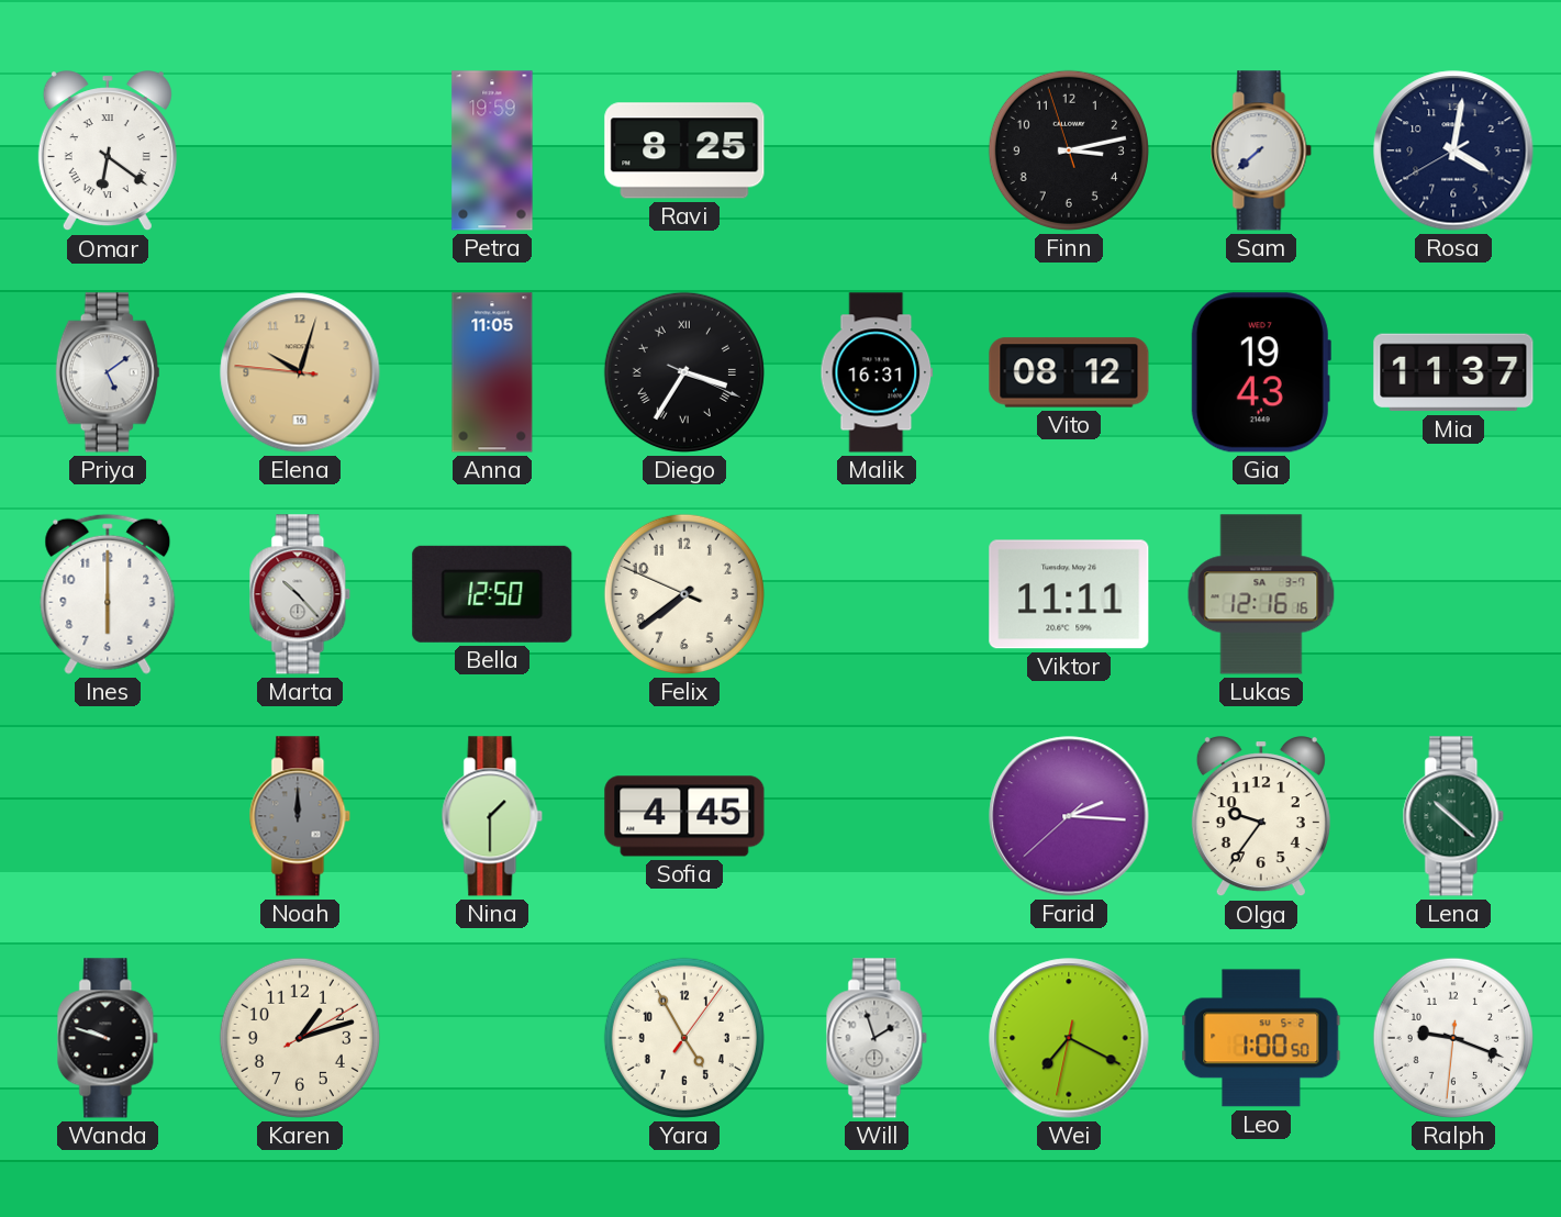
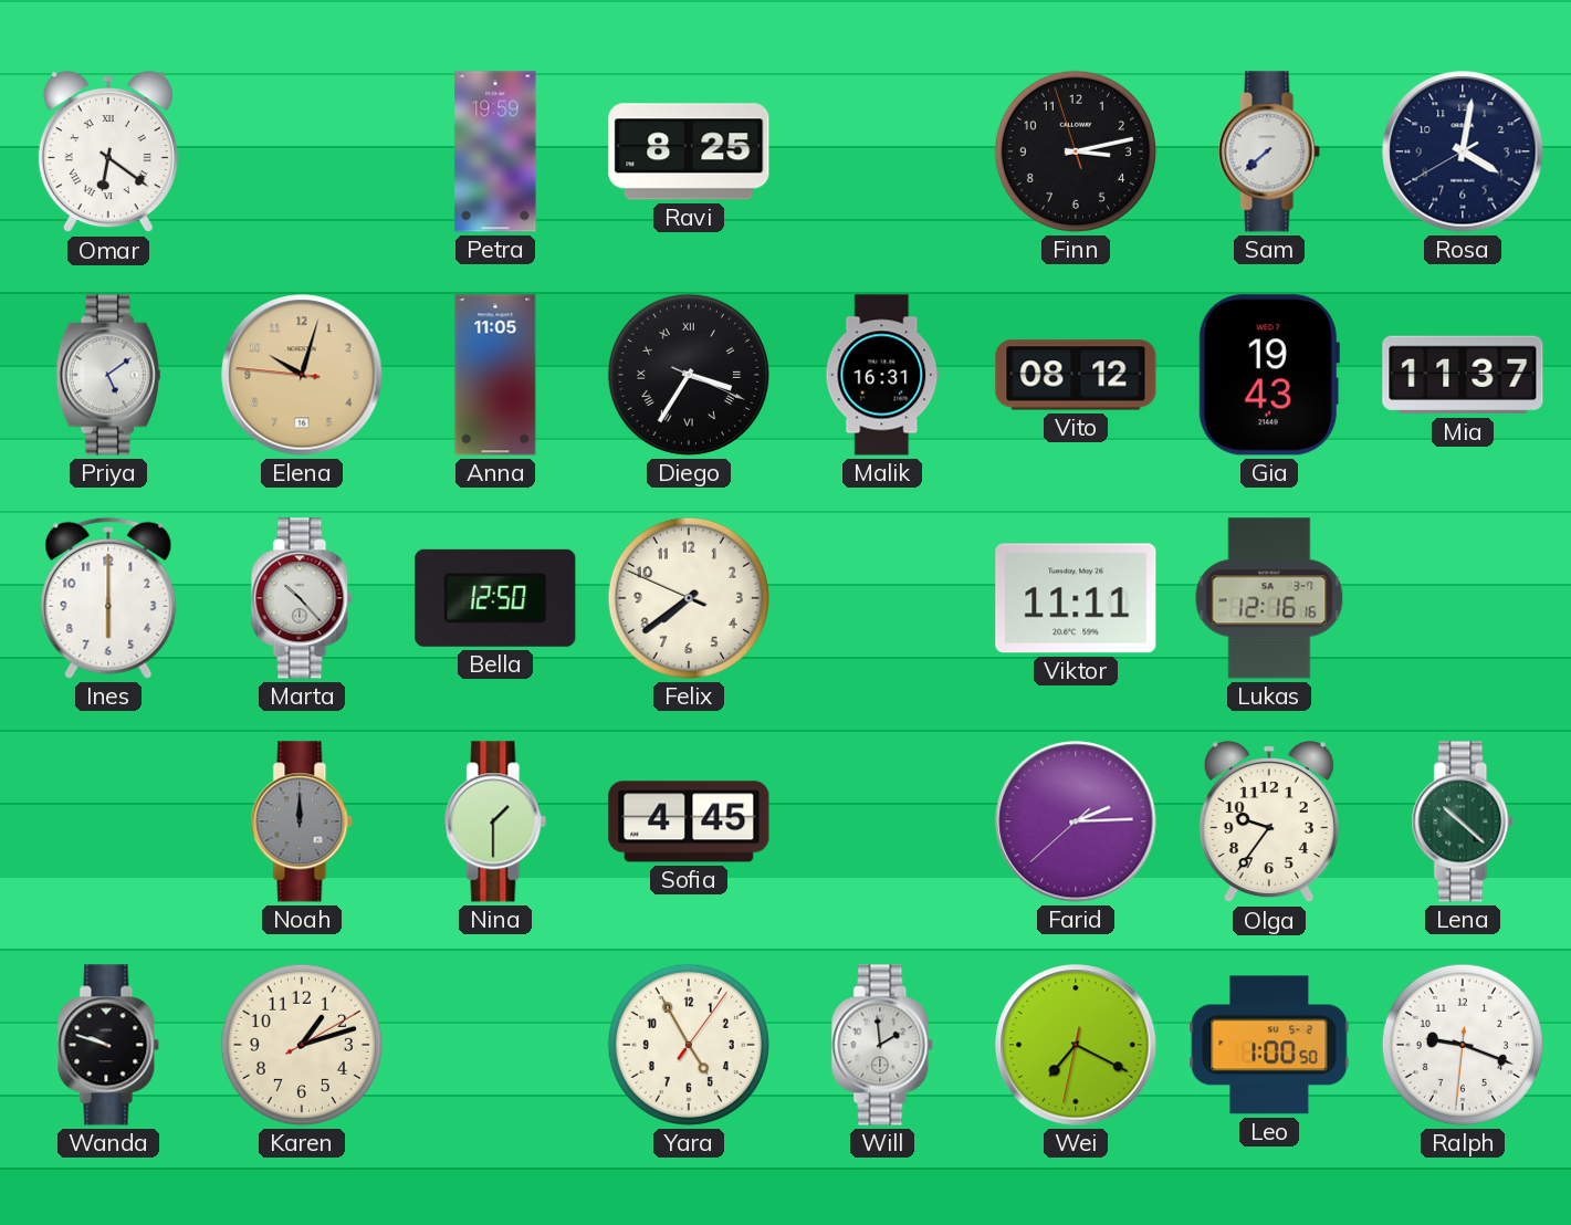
Farid: 2:15 -> 2:14 (1076, 821)
Will: 1:57 -> 1:59 (882, 1045)
